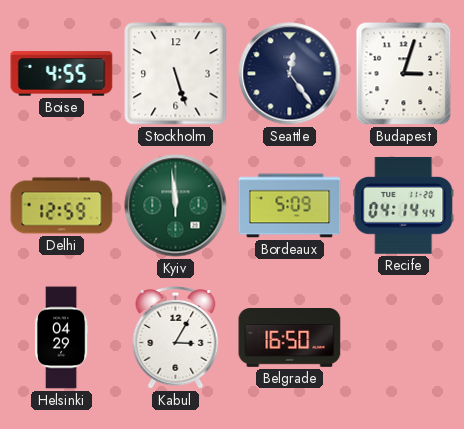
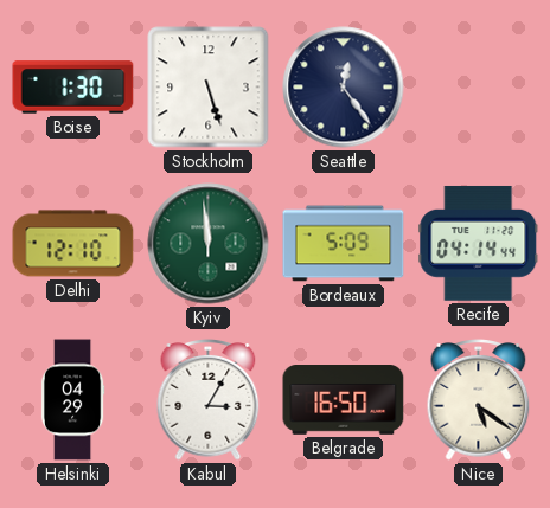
Boise: 4:55 -> 1:30 (73, 88)
Budapest: 3:03 -> none (404, 74)
Delhi: 12:59 -> 12:10 (73, 244)
Nice: none -> 5:21 (479, 400)
